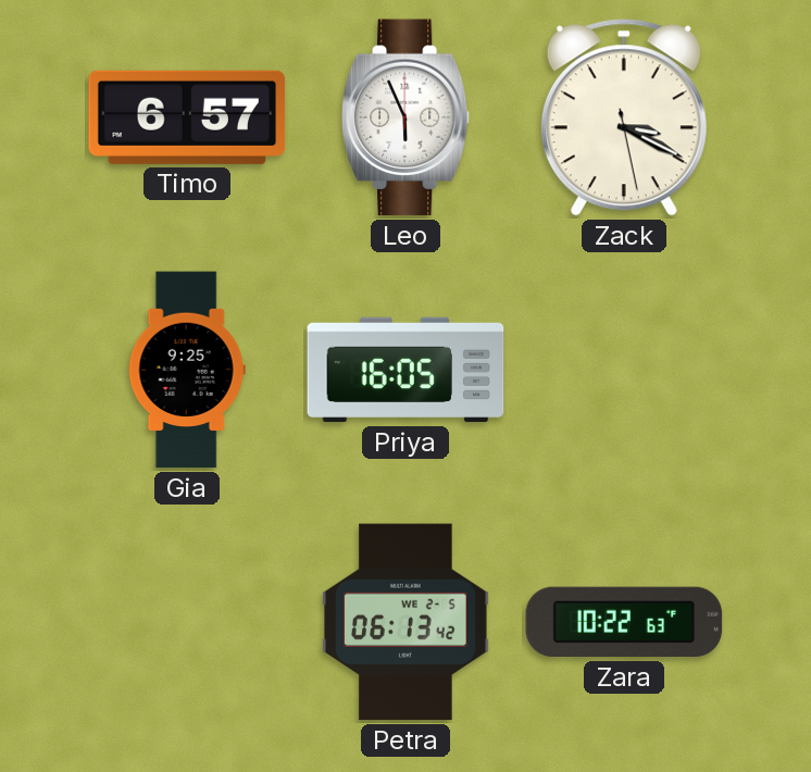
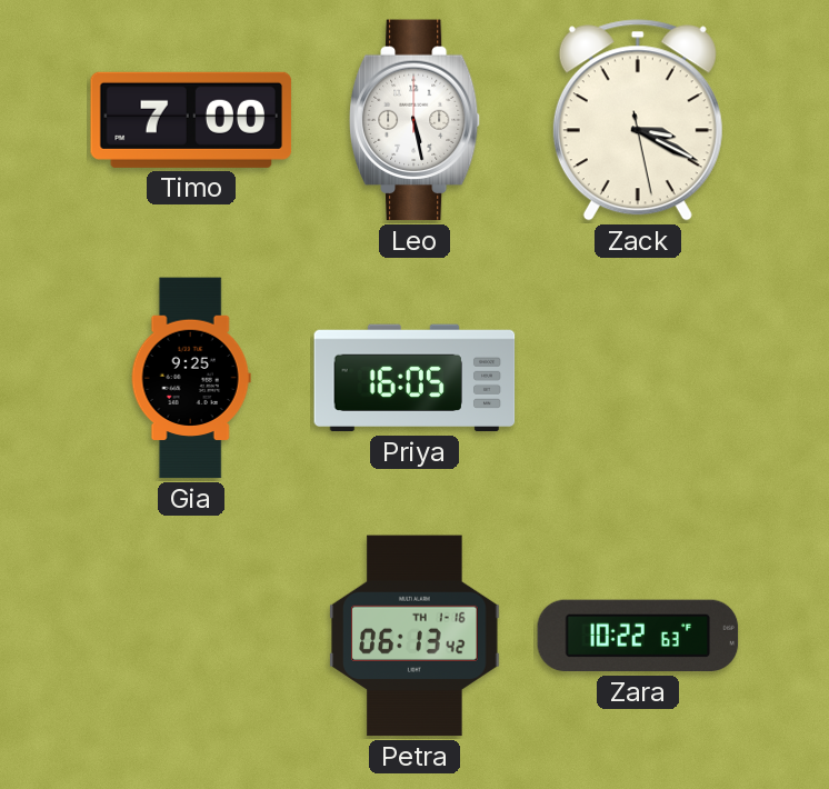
Timo: 6:57 -> 7:00 (191, 120)
Leo: 5:56 -> 5:28 (414, 120)
Petra date: WE 2-5 -> TH 1-16 (414, 636)
